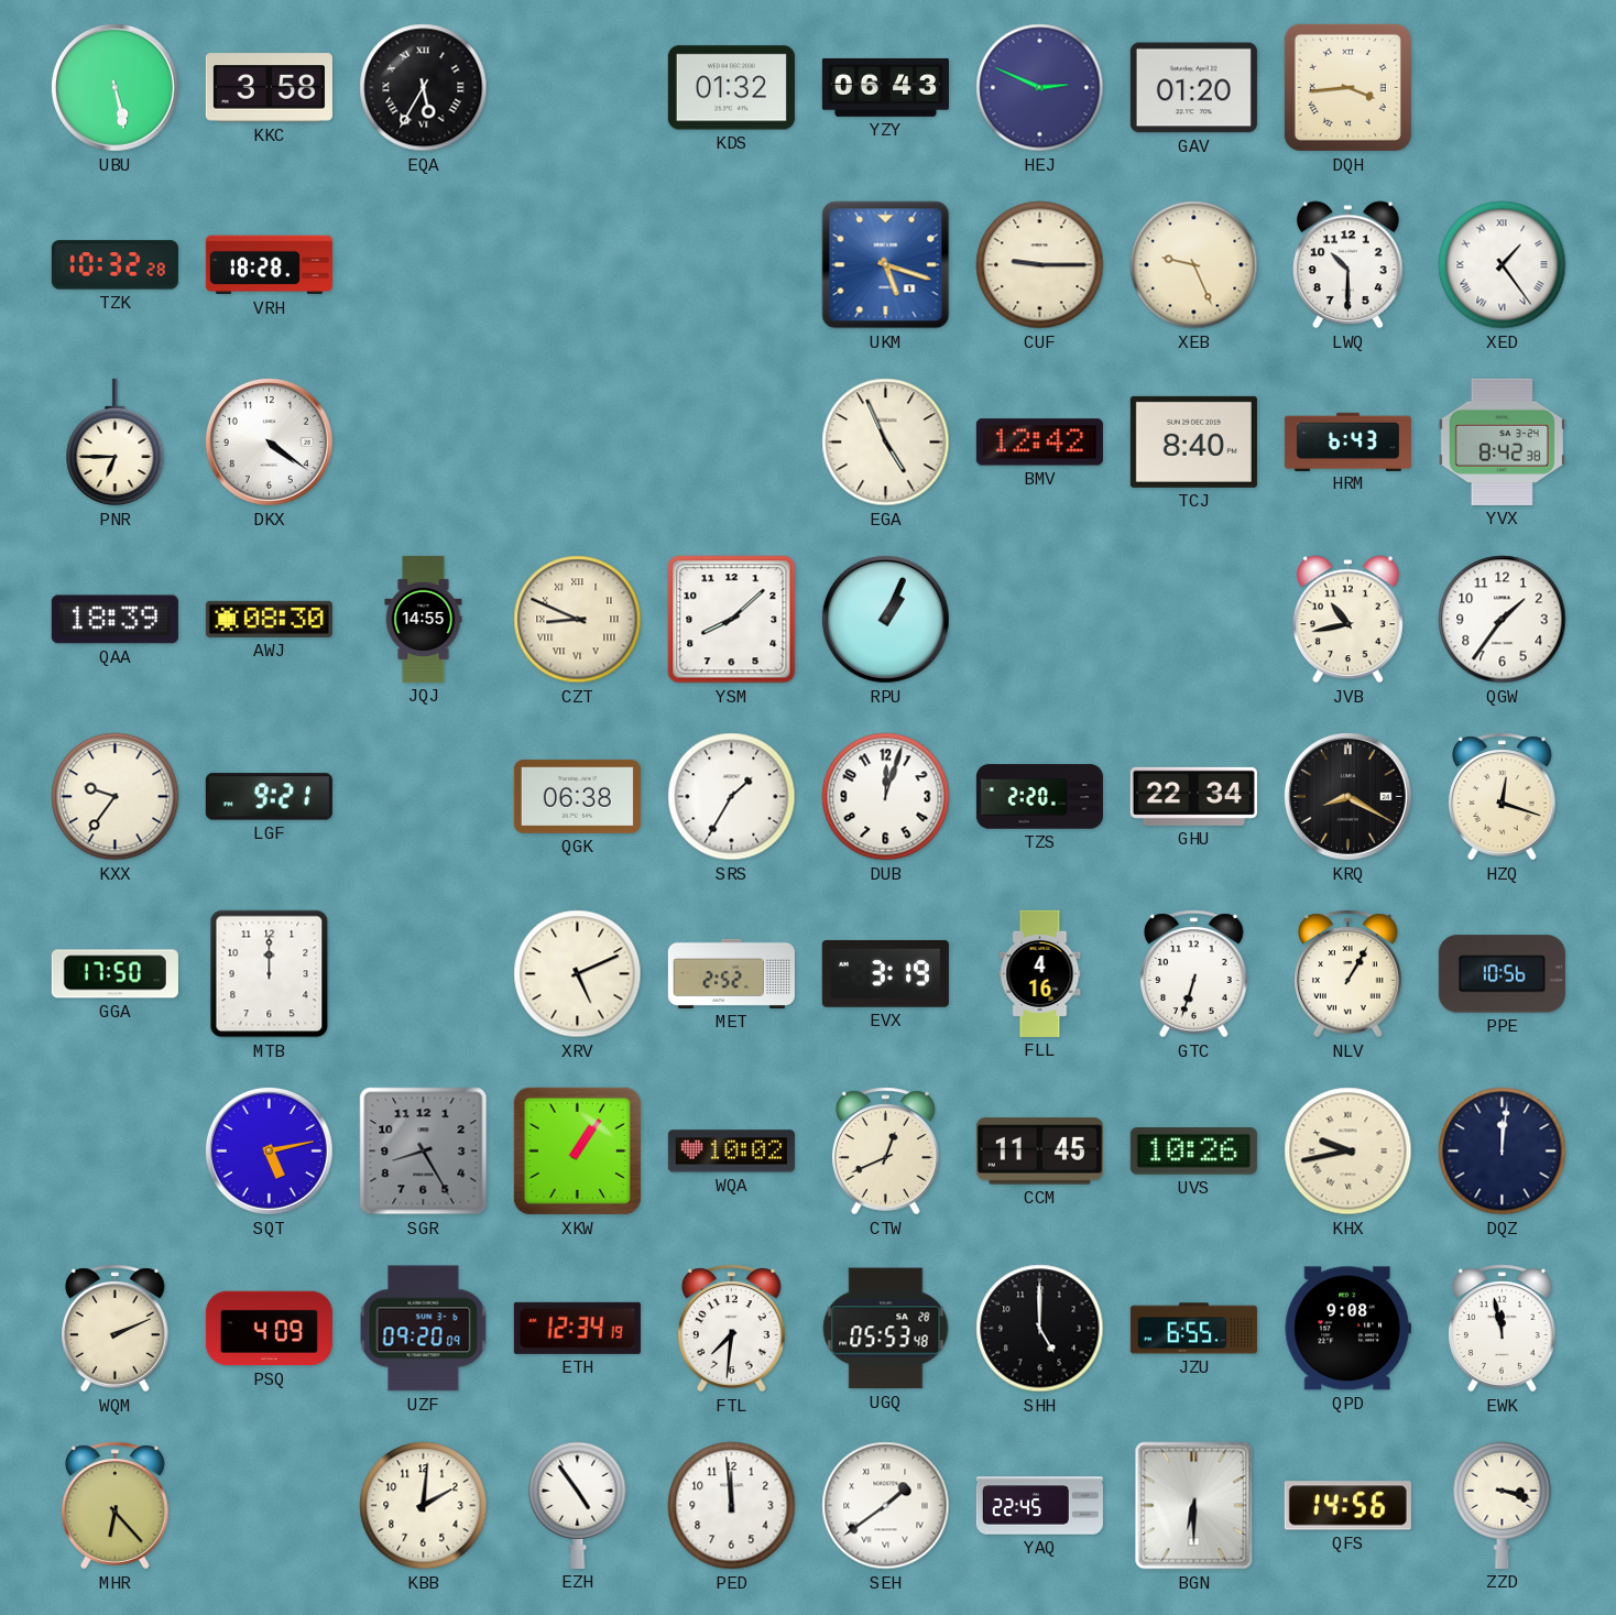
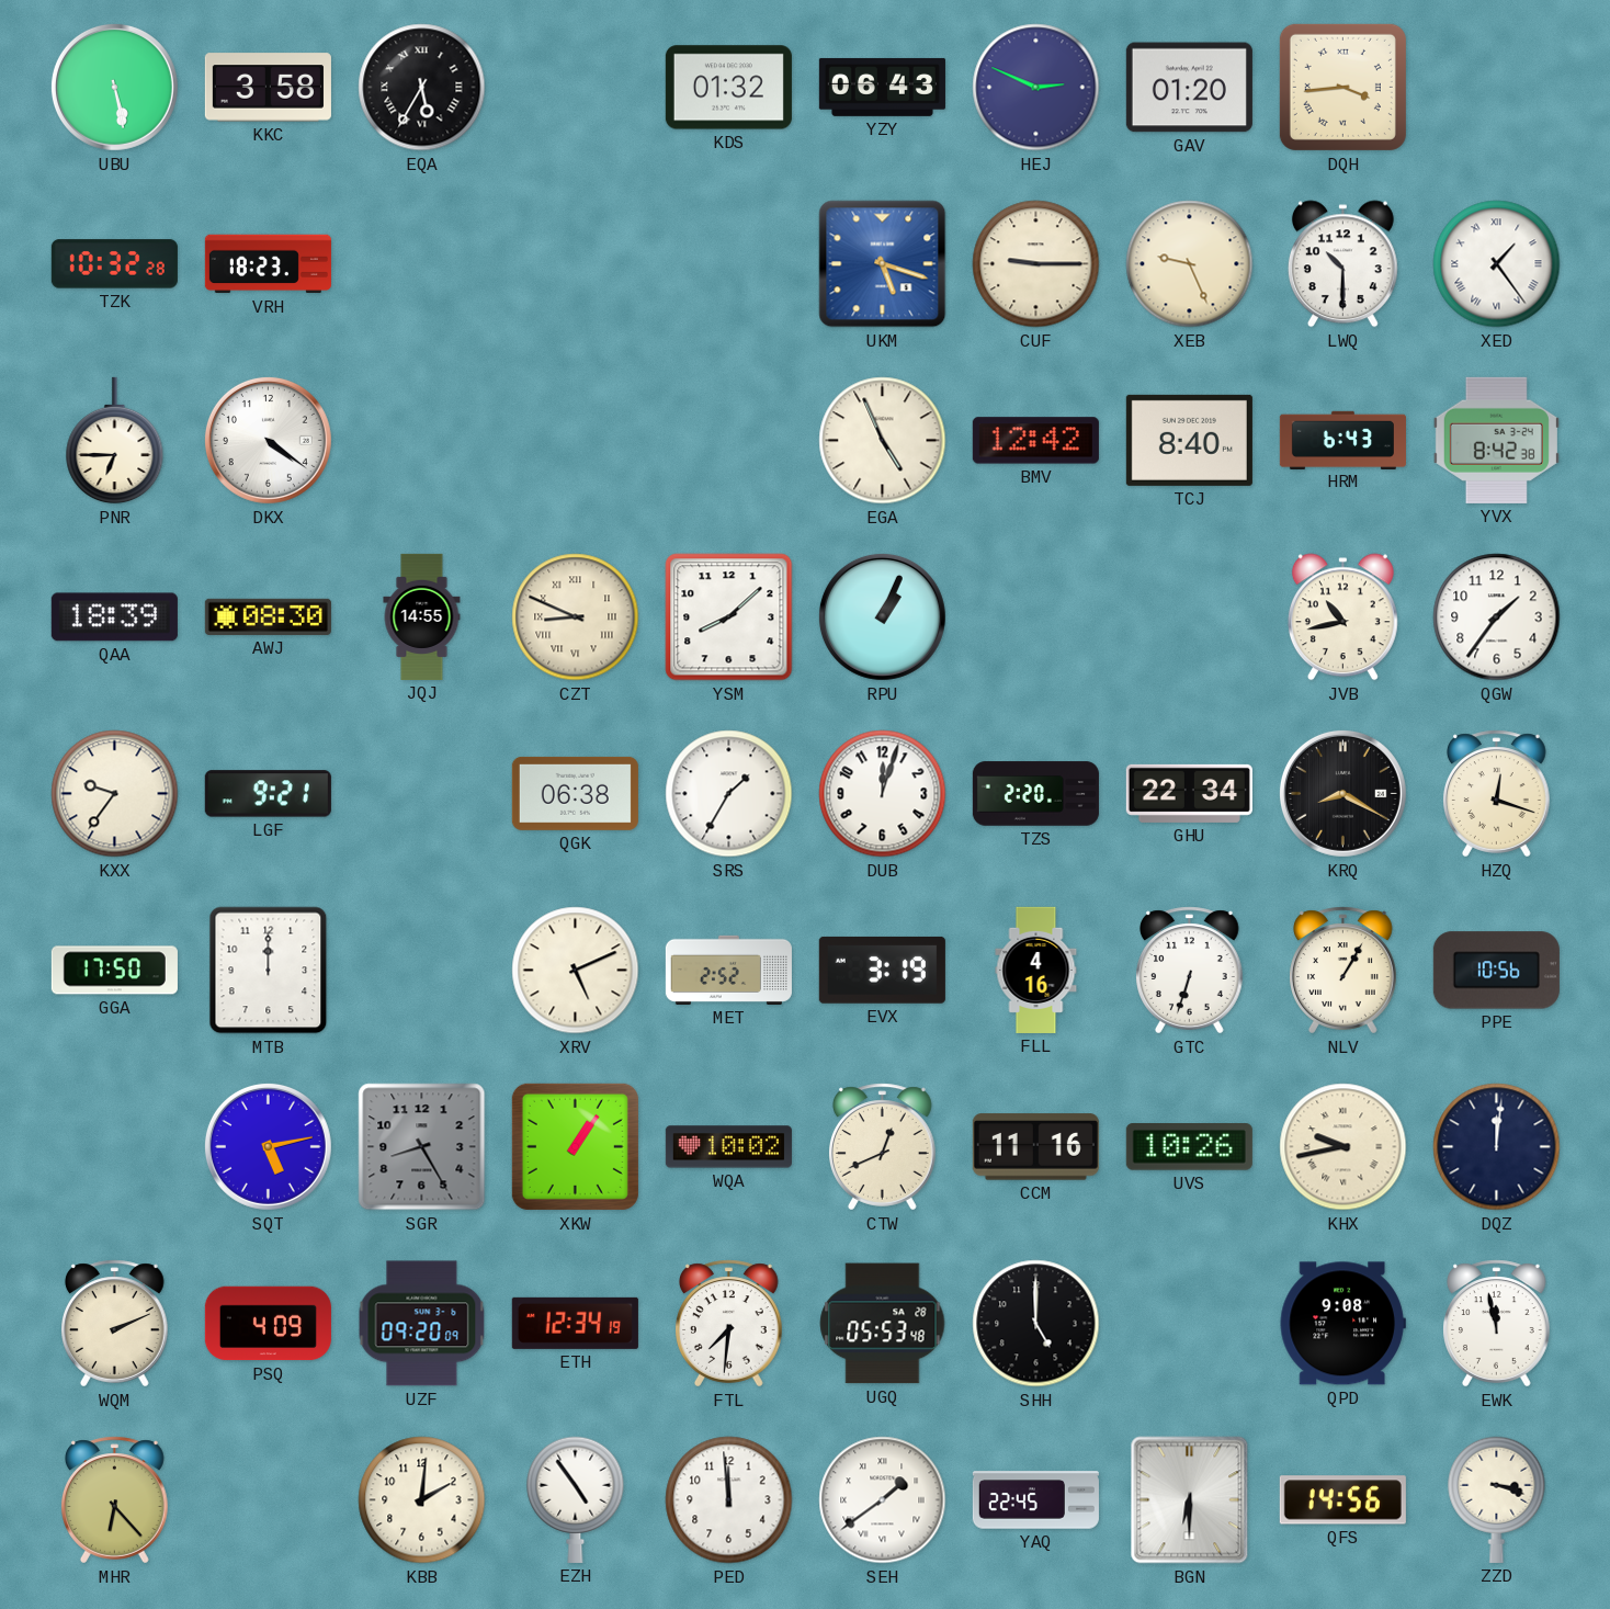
VRH: 18:28 -> 18:23 (268, 264)
CCM: 11:45 -> 11:16 (1035, 1147)
JZU: 6:55 -> none (1193, 1329)
